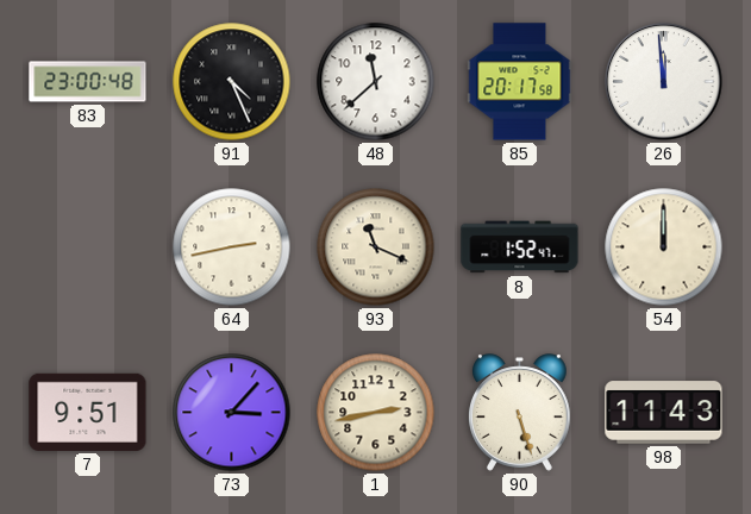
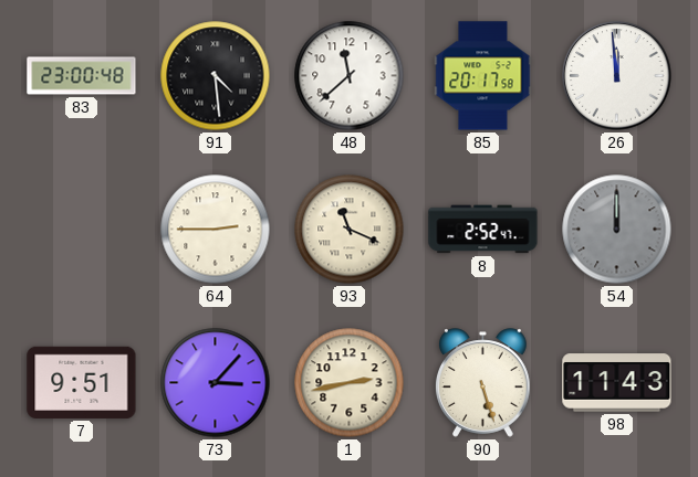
91: 4:26 -> 4:29 (216, 76)
64: 2:43 -> 2:45 (216, 230)
8: 1:52 -> 2:52 (483, 230)
54 dial: cream -> grey (617, 230)
